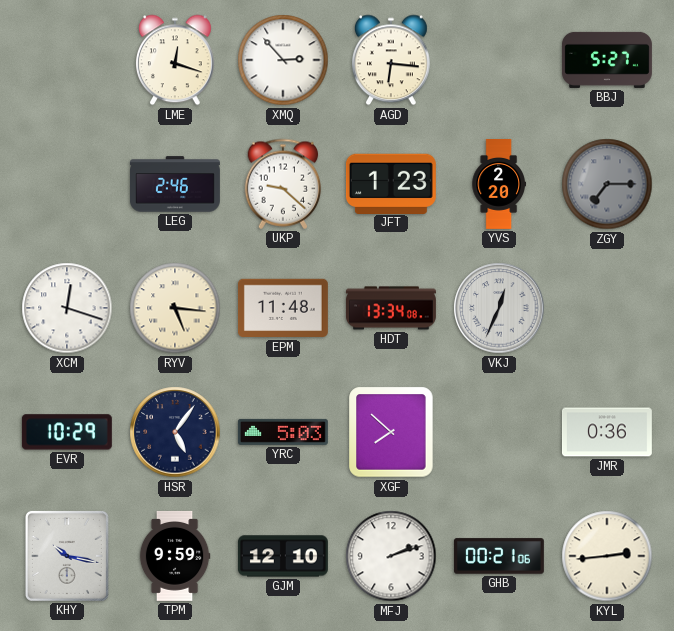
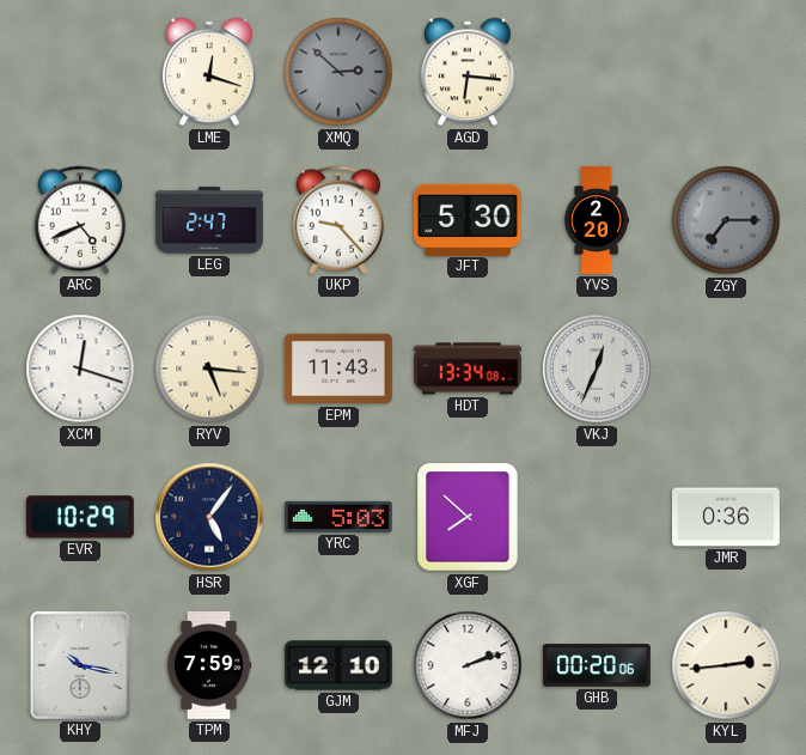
XMQ: 2:53 -> 2:52 (338, 72)
XMQ dial: white -> grey (338, 72)
BBJ: 5:27 -> none (607, 60)
ARC: none -> 4:41 (80, 220)
LEG: 2:46 -> 2:47 (209, 220)
UKP: 9:22 -> 9:23 (338, 220)
JFT: 1:23 -> 5:30 (468, 219)
EPM: 11:48 -> 11:43 (338, 369)
TPM: 9:59 -> 7:59 (209, 665)
GHB: 00:21 -> 00:20 (597, 665)
